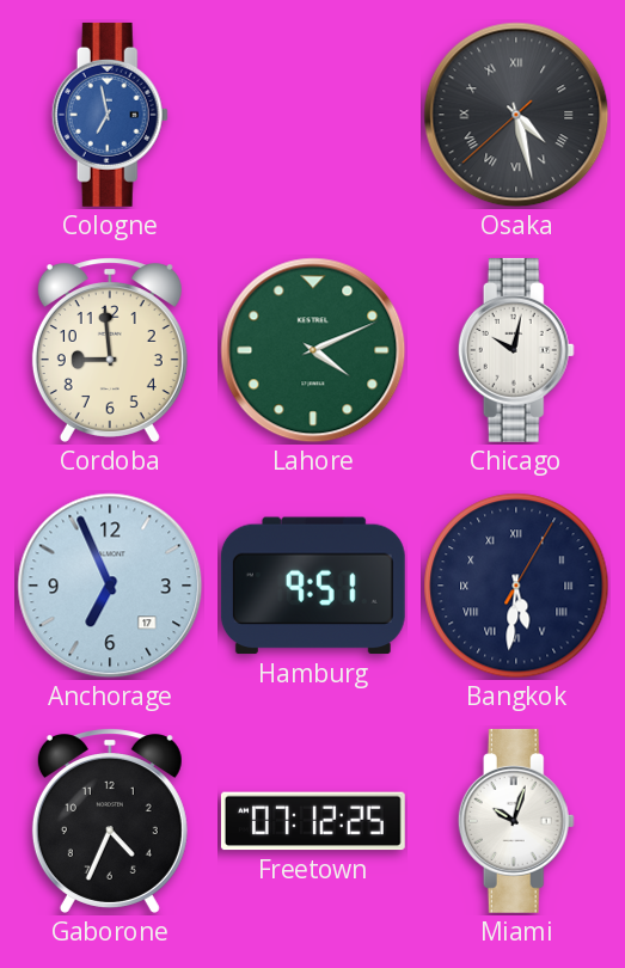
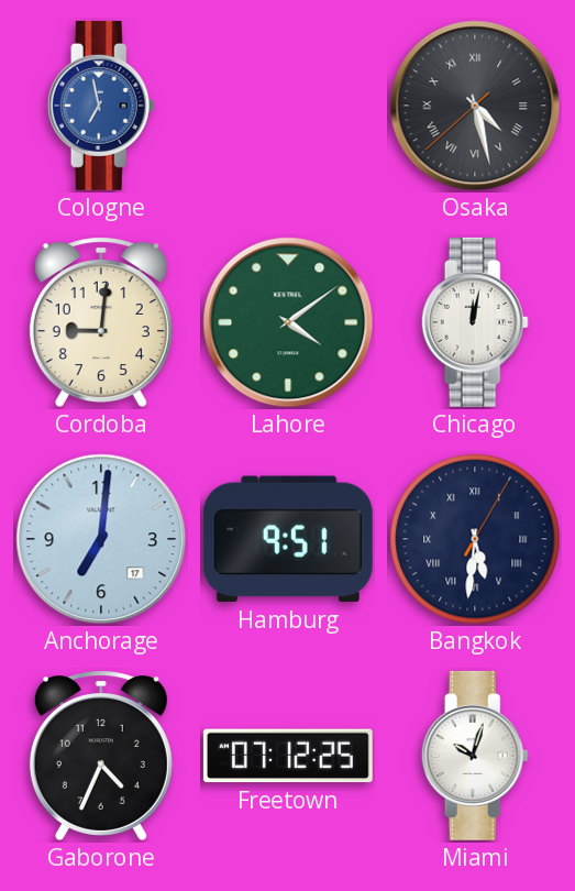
Cordoba: 8:59 -> 9:01 (101, 322)
Lahore: 4:11 -> 4:09 (288, 322)
Chicago: 10:02 -> 12:02 (475, 322)
Anchorage: 6:56 -> 7:01 (101, 539)
